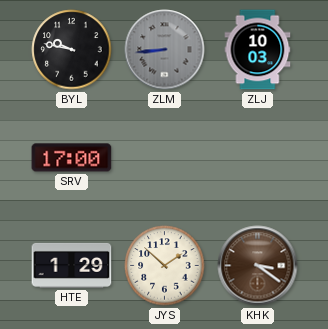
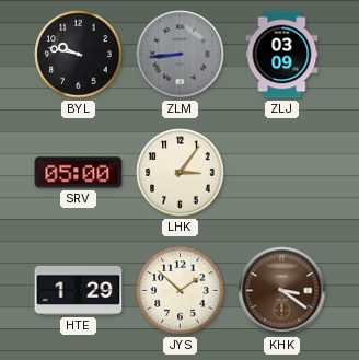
ZLJ: 10:03 -> 03:09 (282, 55)
SRV: 17:00 -> 05:00 (79, 173)
LHK: none -> 3:06 (181, 173)
